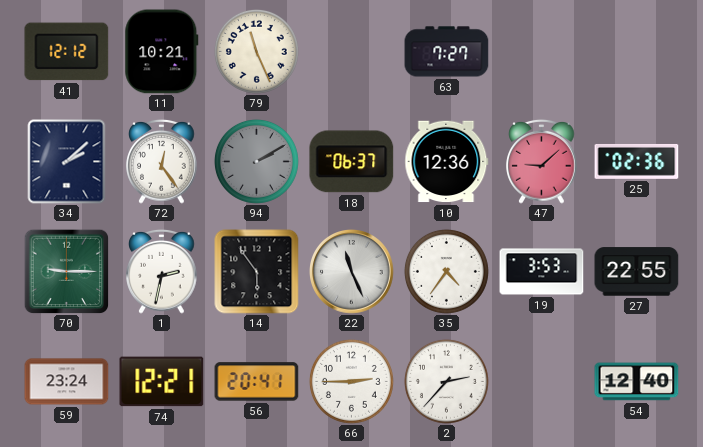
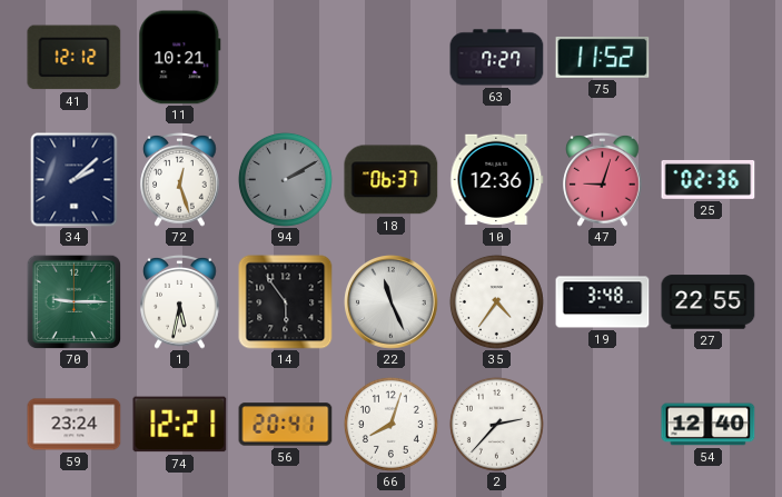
79: 11:26 -> none (256, 51)
75: none -> 11:52 (603, 57)
72: 12:24 -> 12:27 (180, 179)
47: 9:08 -> 9:03 (603, 179)
1: 2:32 -> 5:32 (180, 301)
19: 3:53 -> 3:48 (603, 302)
66: 2:45 -> 8:03 (390, 424)
